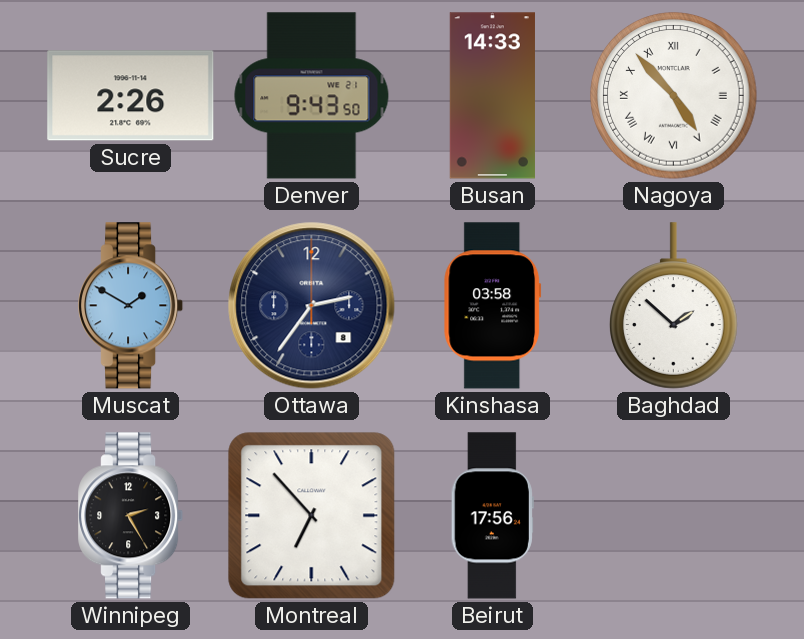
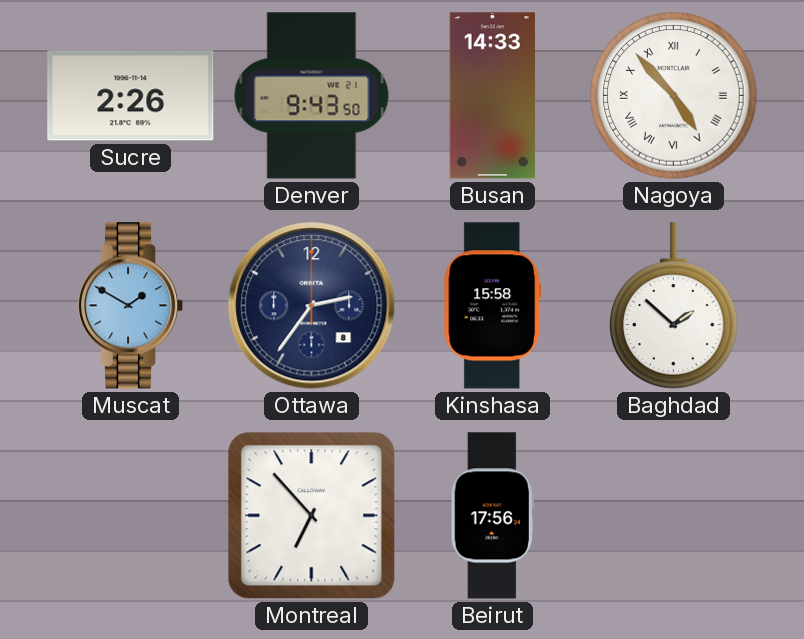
Kinshasa: 03:58 -> 15:58 (493, 306)
Winnipeg: 2:25 -> none (132, 516)
